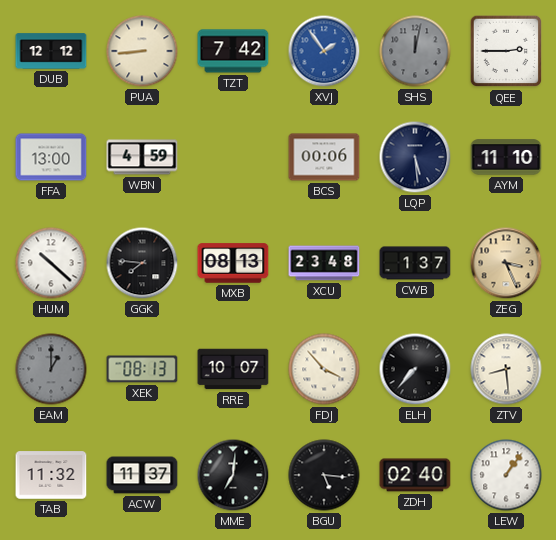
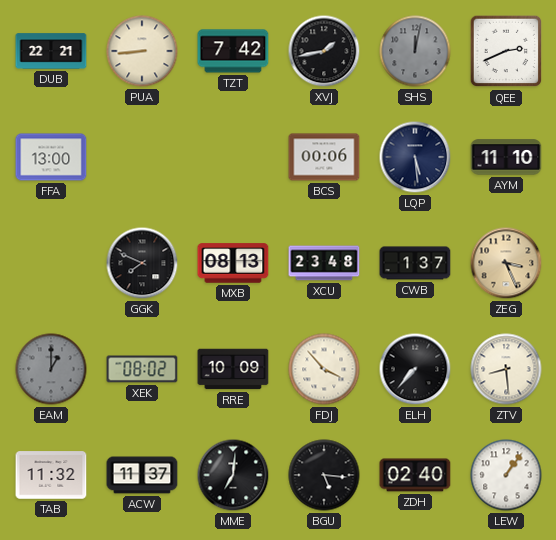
DUB: 12:12 -> 22:21 (51, 51)
XVJ: 1:54 -> 1:43 (324, 51)
XVJ dial: blue -> black (324, 51)
QEE: 2:45 -> 2:41 (506, 51)
WBN: 4:59 -> none (142, 157)
HUM: 10:22 -> none (51, 263)
GGK: 7:46 -> 7:49 (142, 263)
XEK: 08:13 -> 08:02 (142, 369)
RRE: 10:07 -> 10:09 (233, 369)
